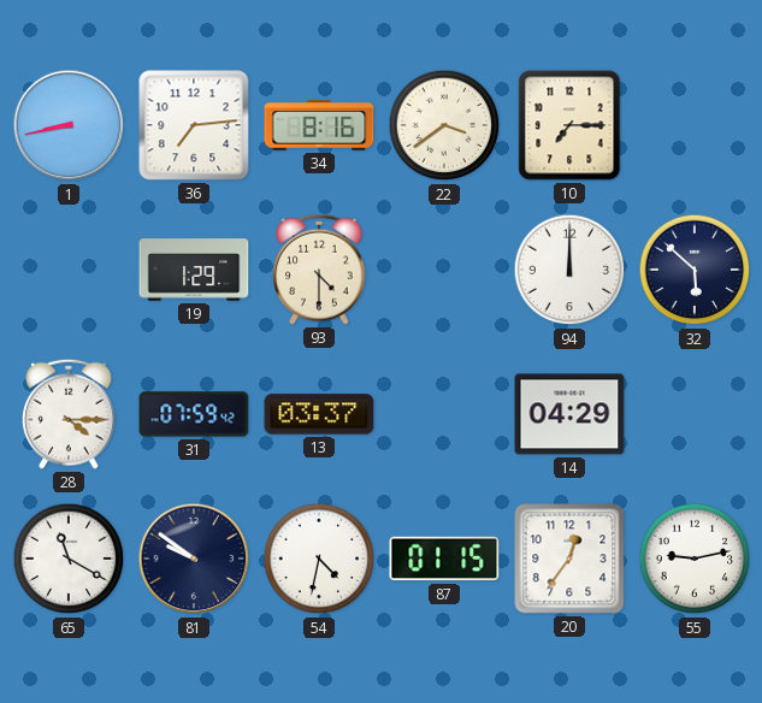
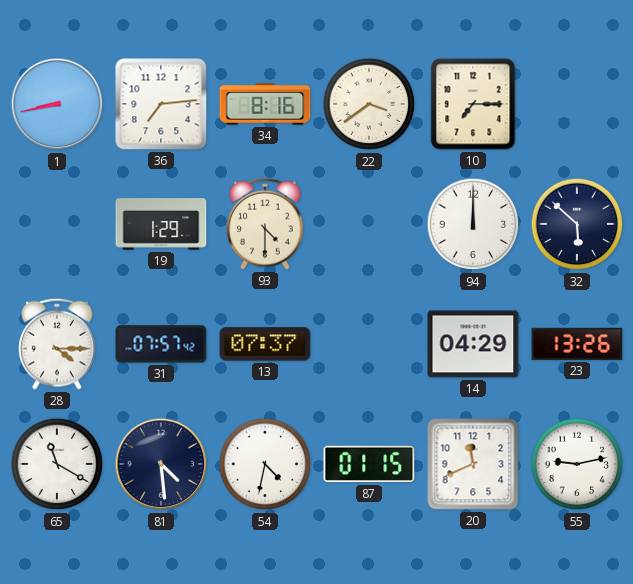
31: 07:59 -> 07:57 (161, 344)
13: 03:37 -> 07:37 (265, 344)
23: none -> 13:26 (577, 344)
81: 9:51 -> 4:29 (161, 464)
20: 12:36 -> 11:41 (473, 464)
